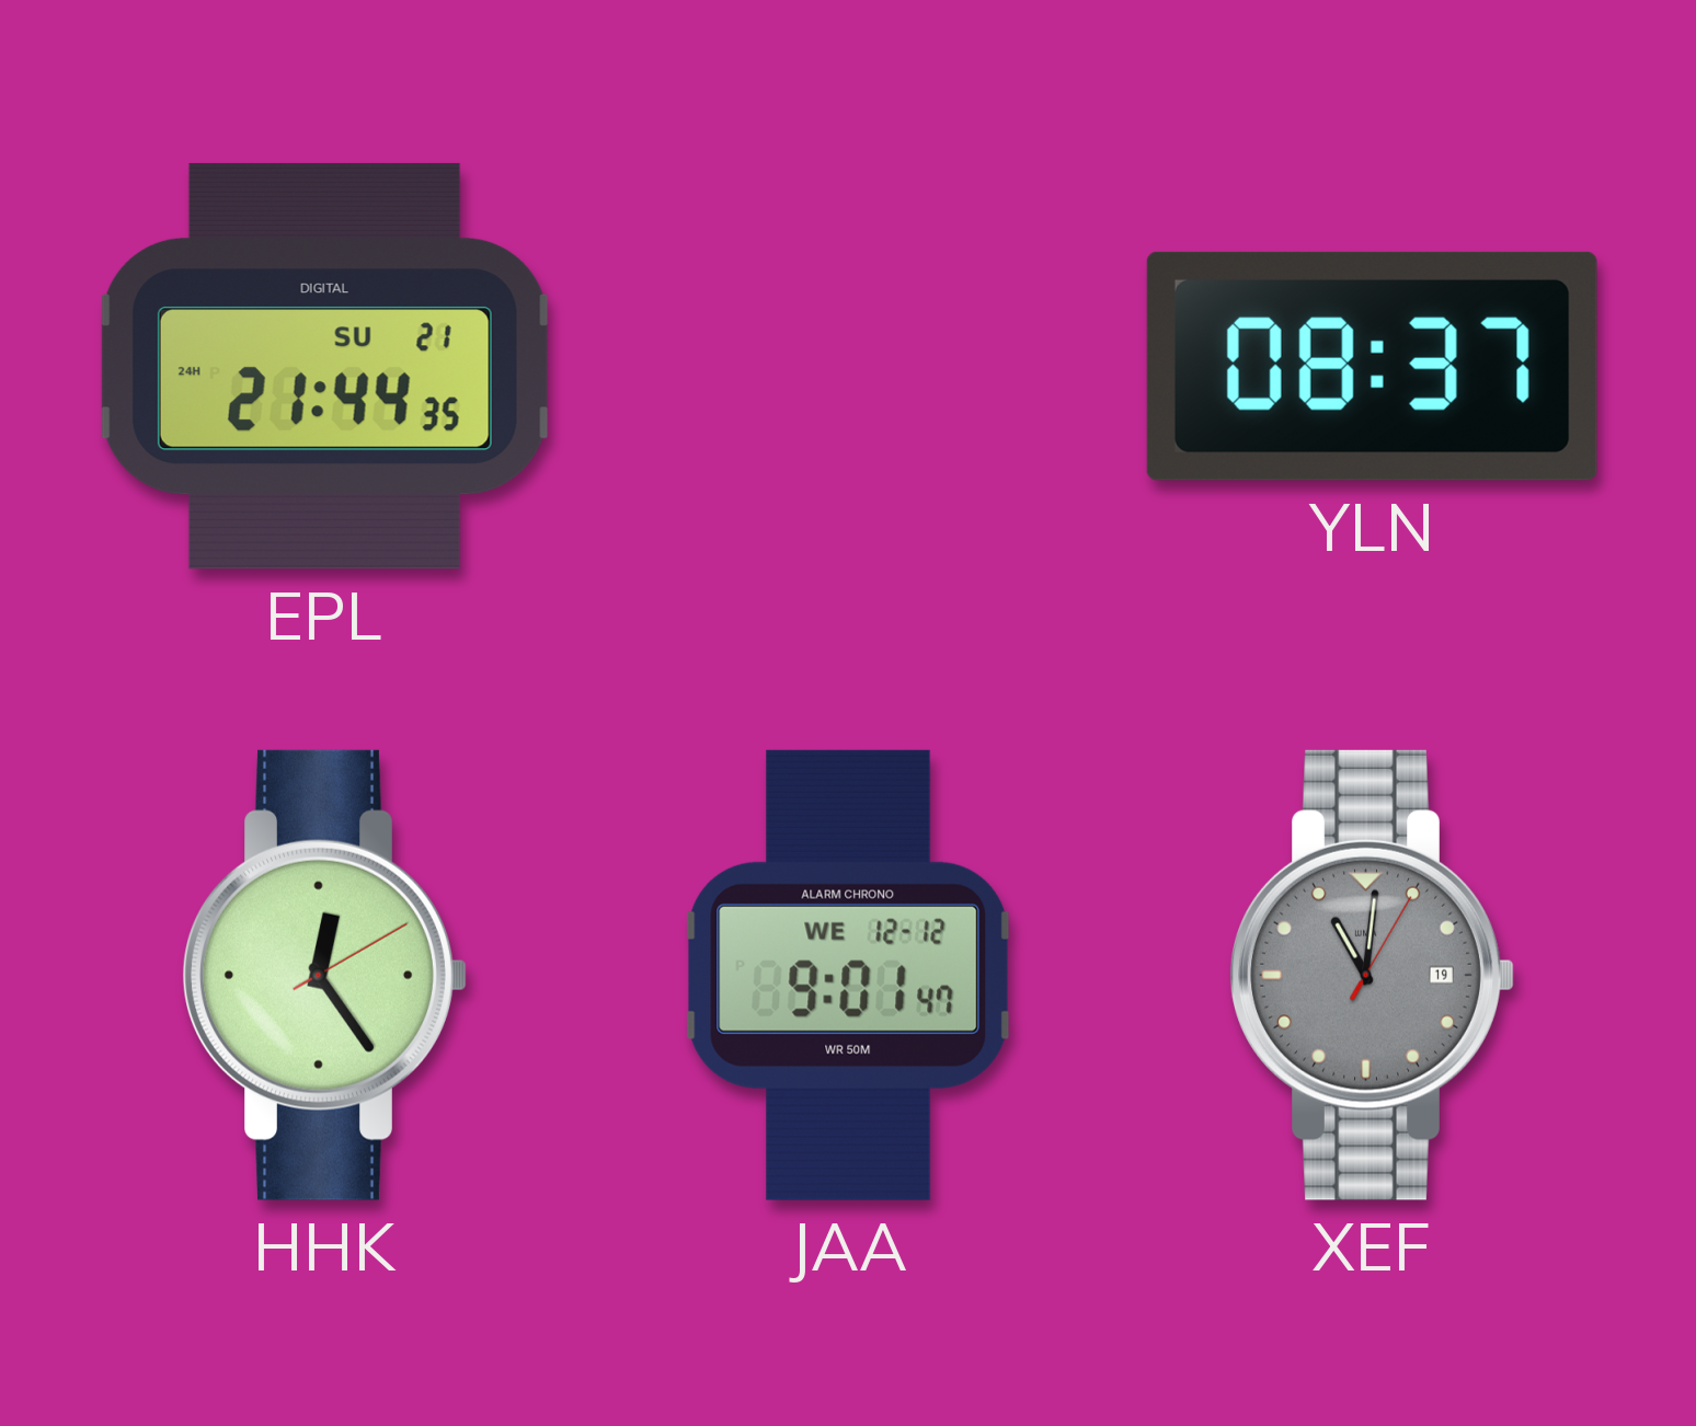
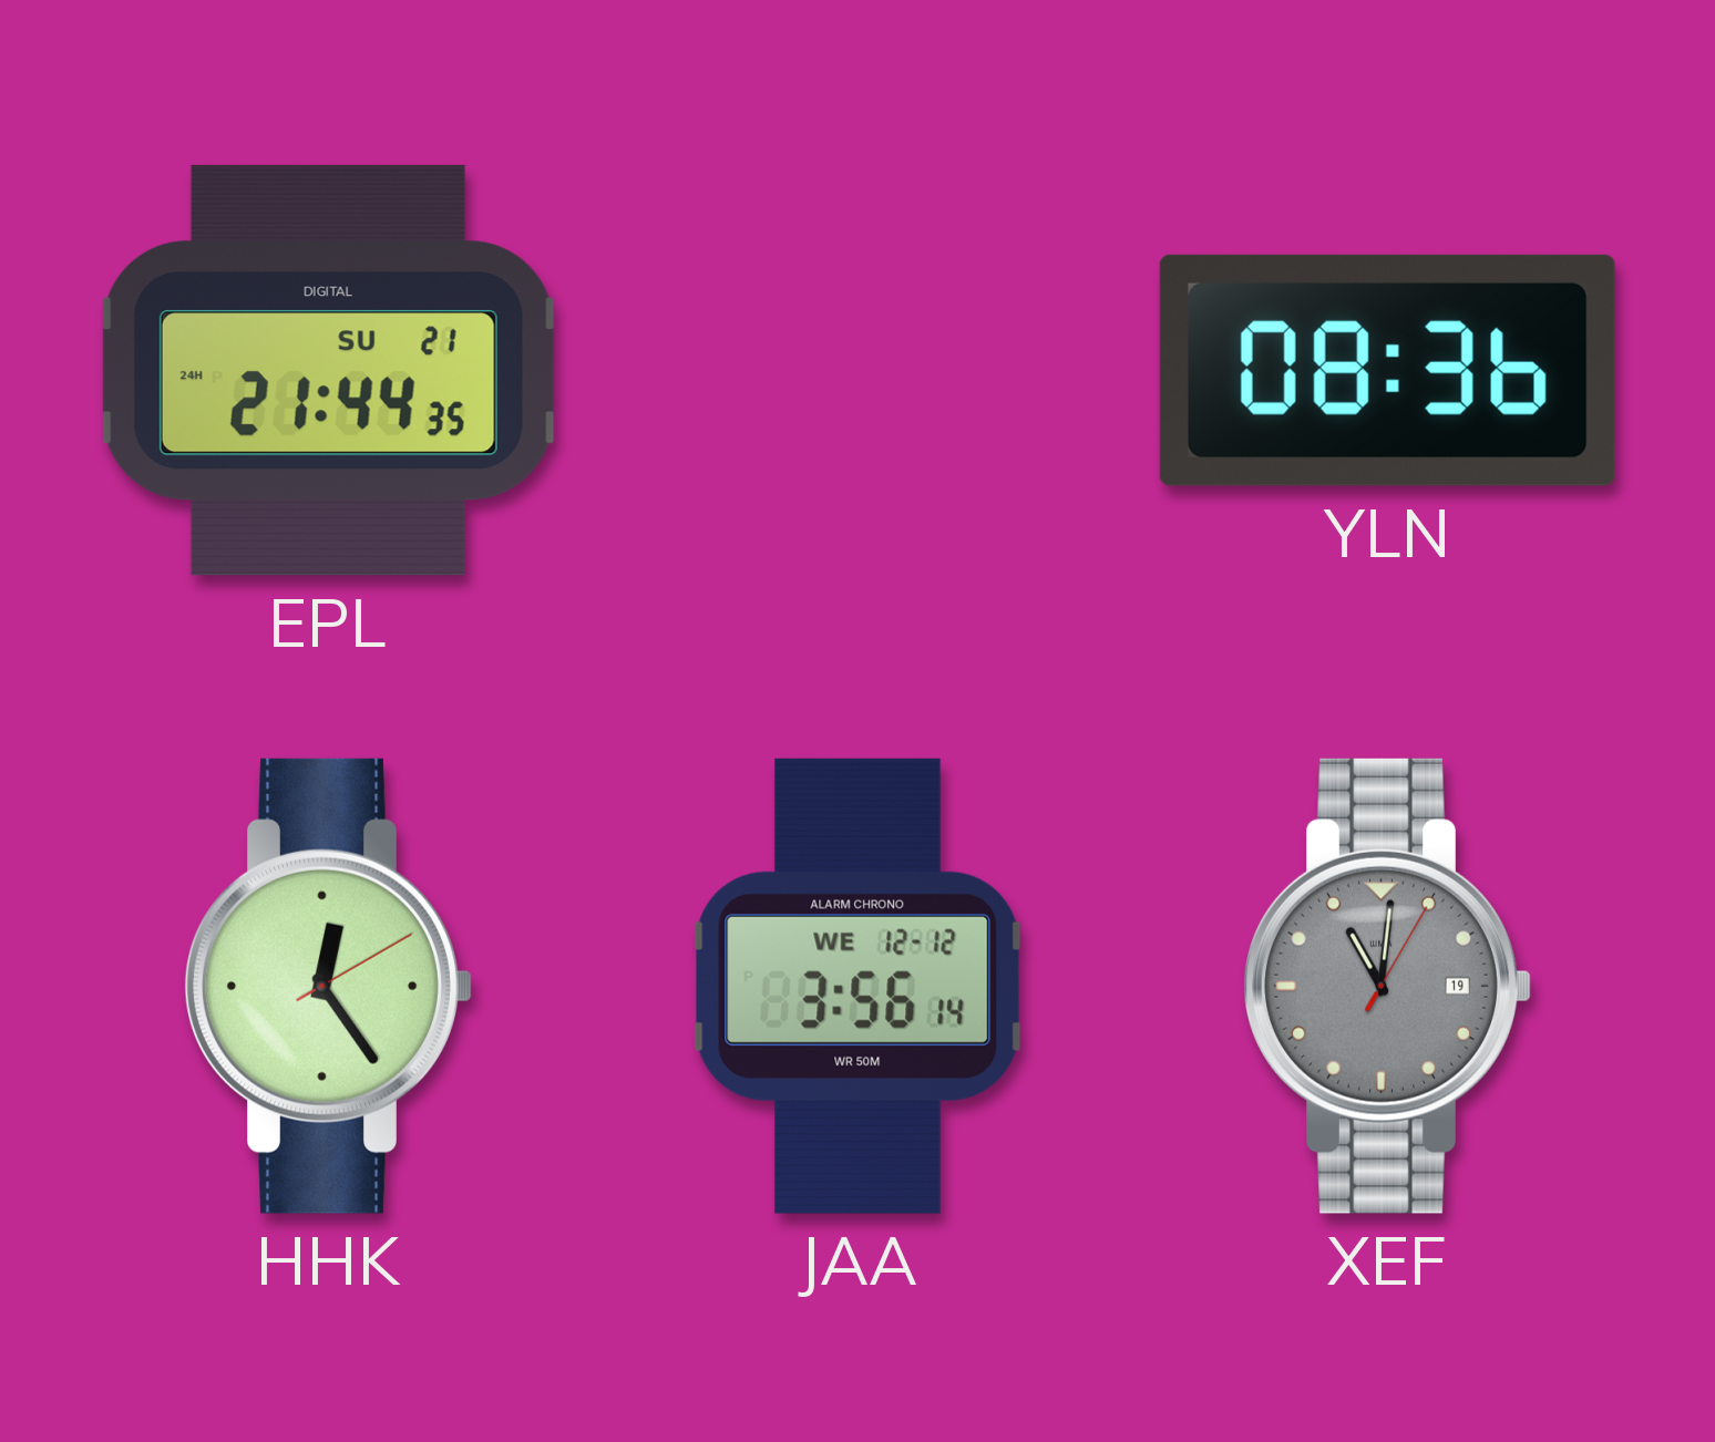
YLN: 08:37 -> 08:36 (1387, 370)
JAA: 9:01 -> 3:56 (859, 986)
